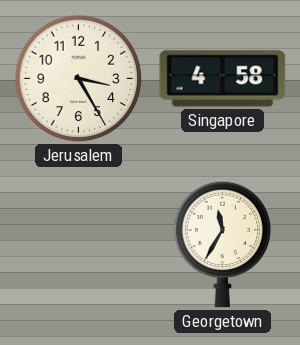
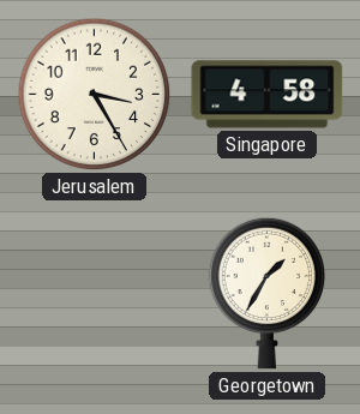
Georgetown: 11:35 -> 1:35 (268, 293)
